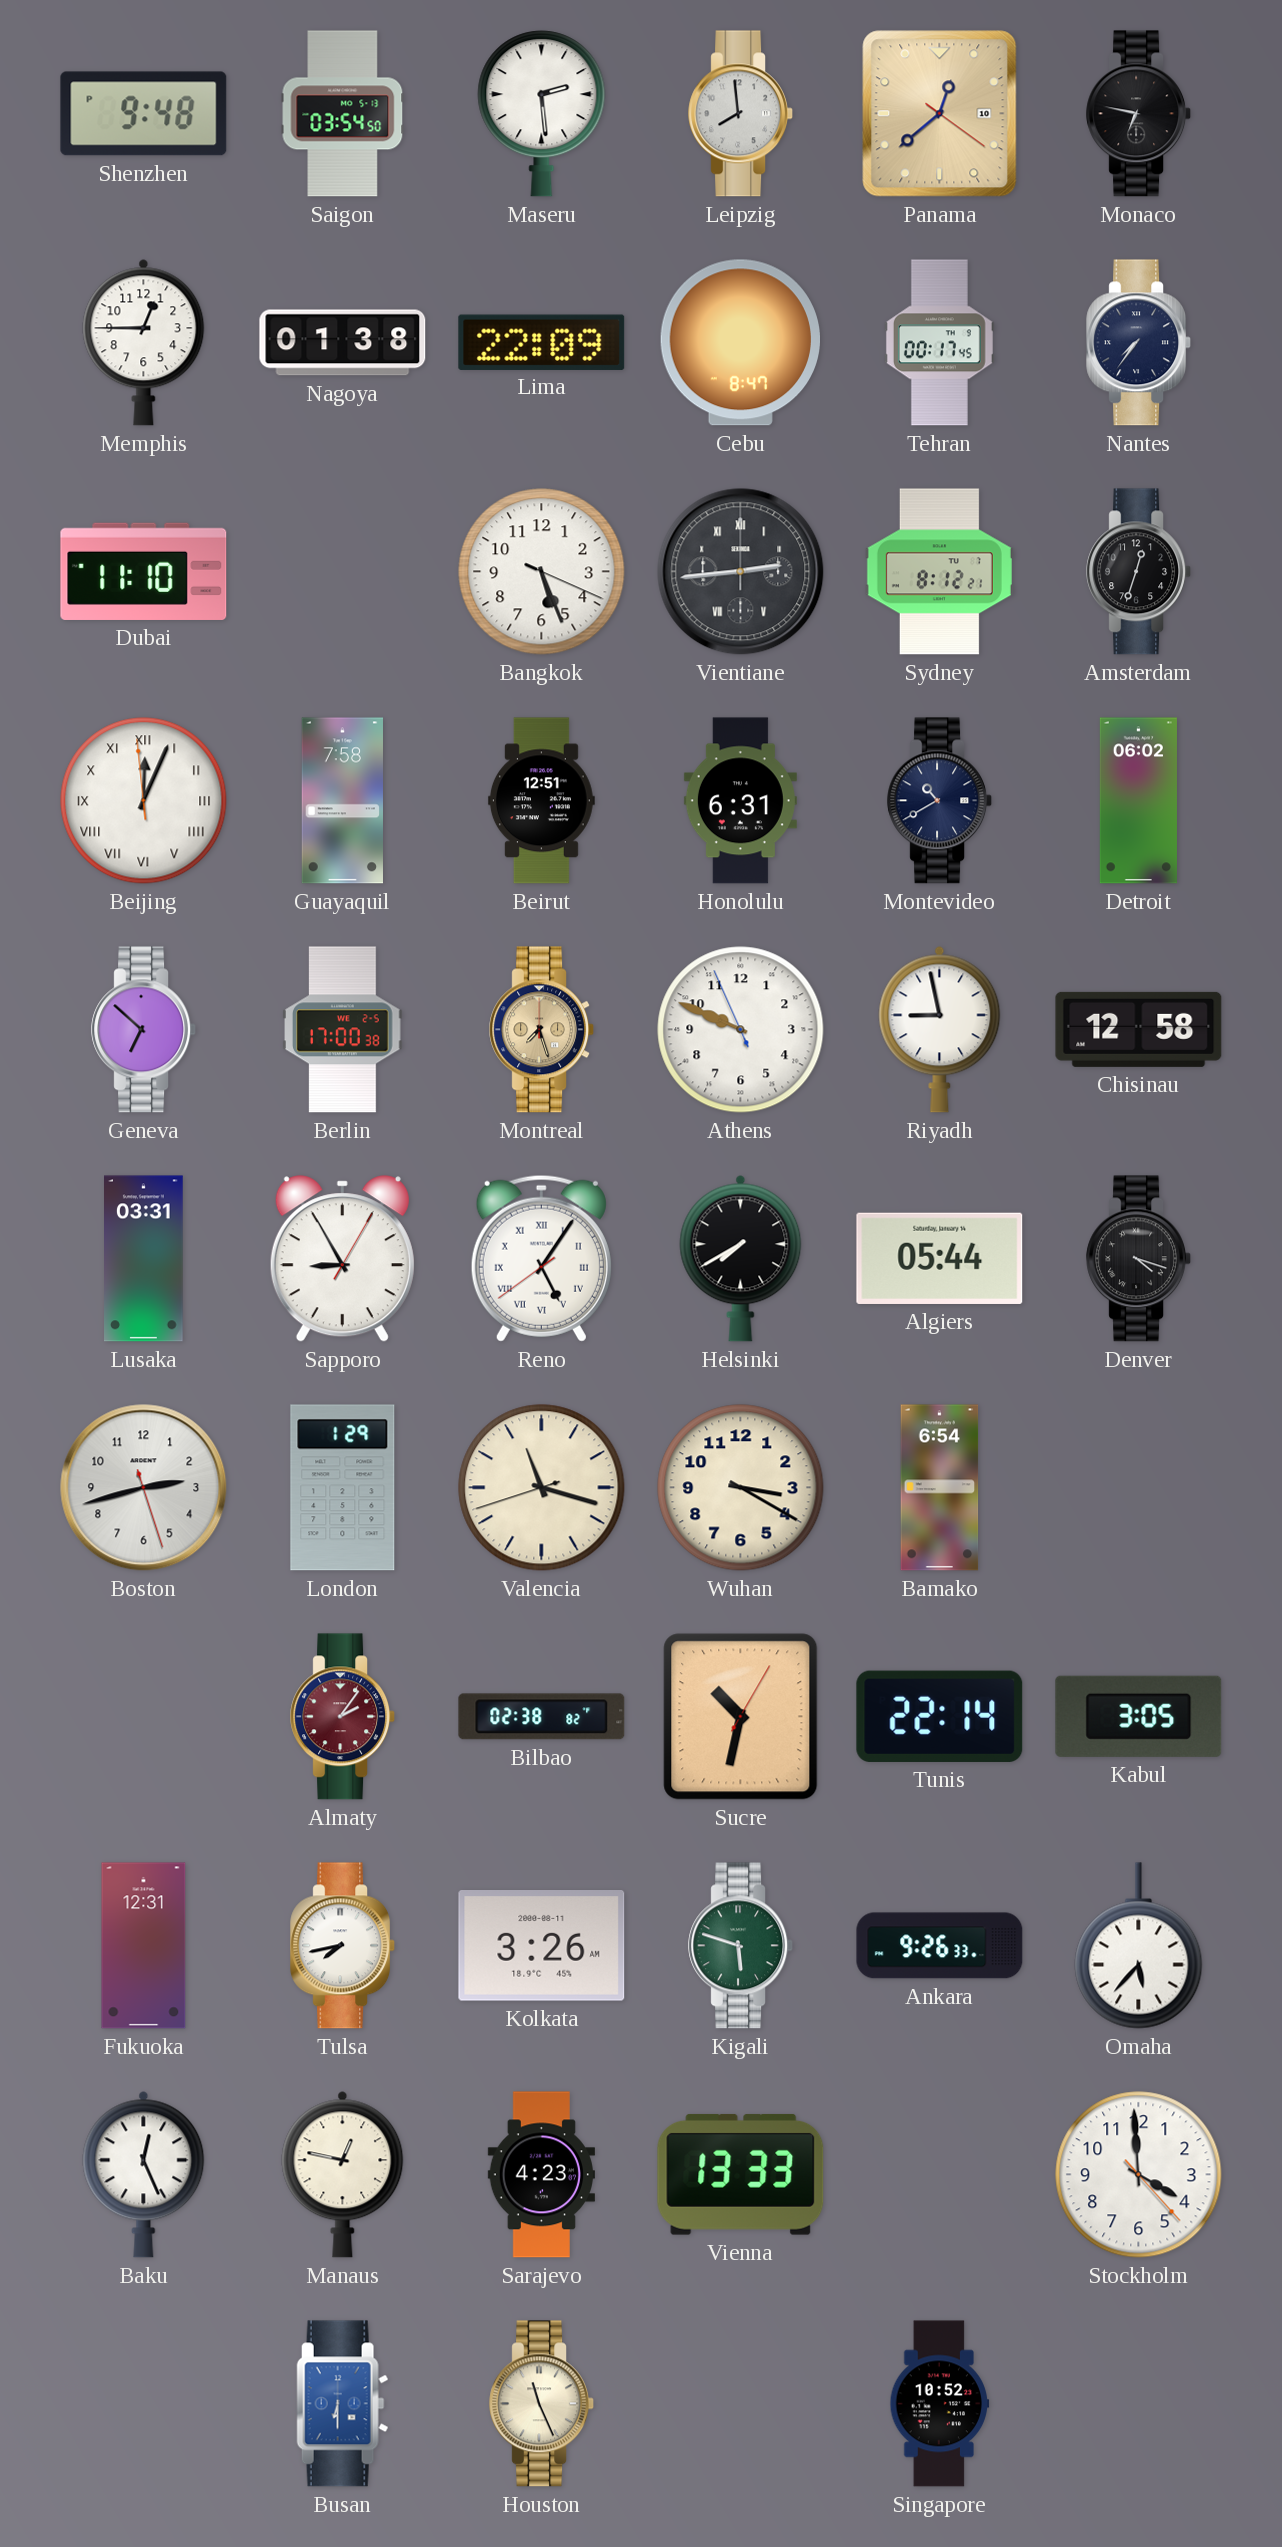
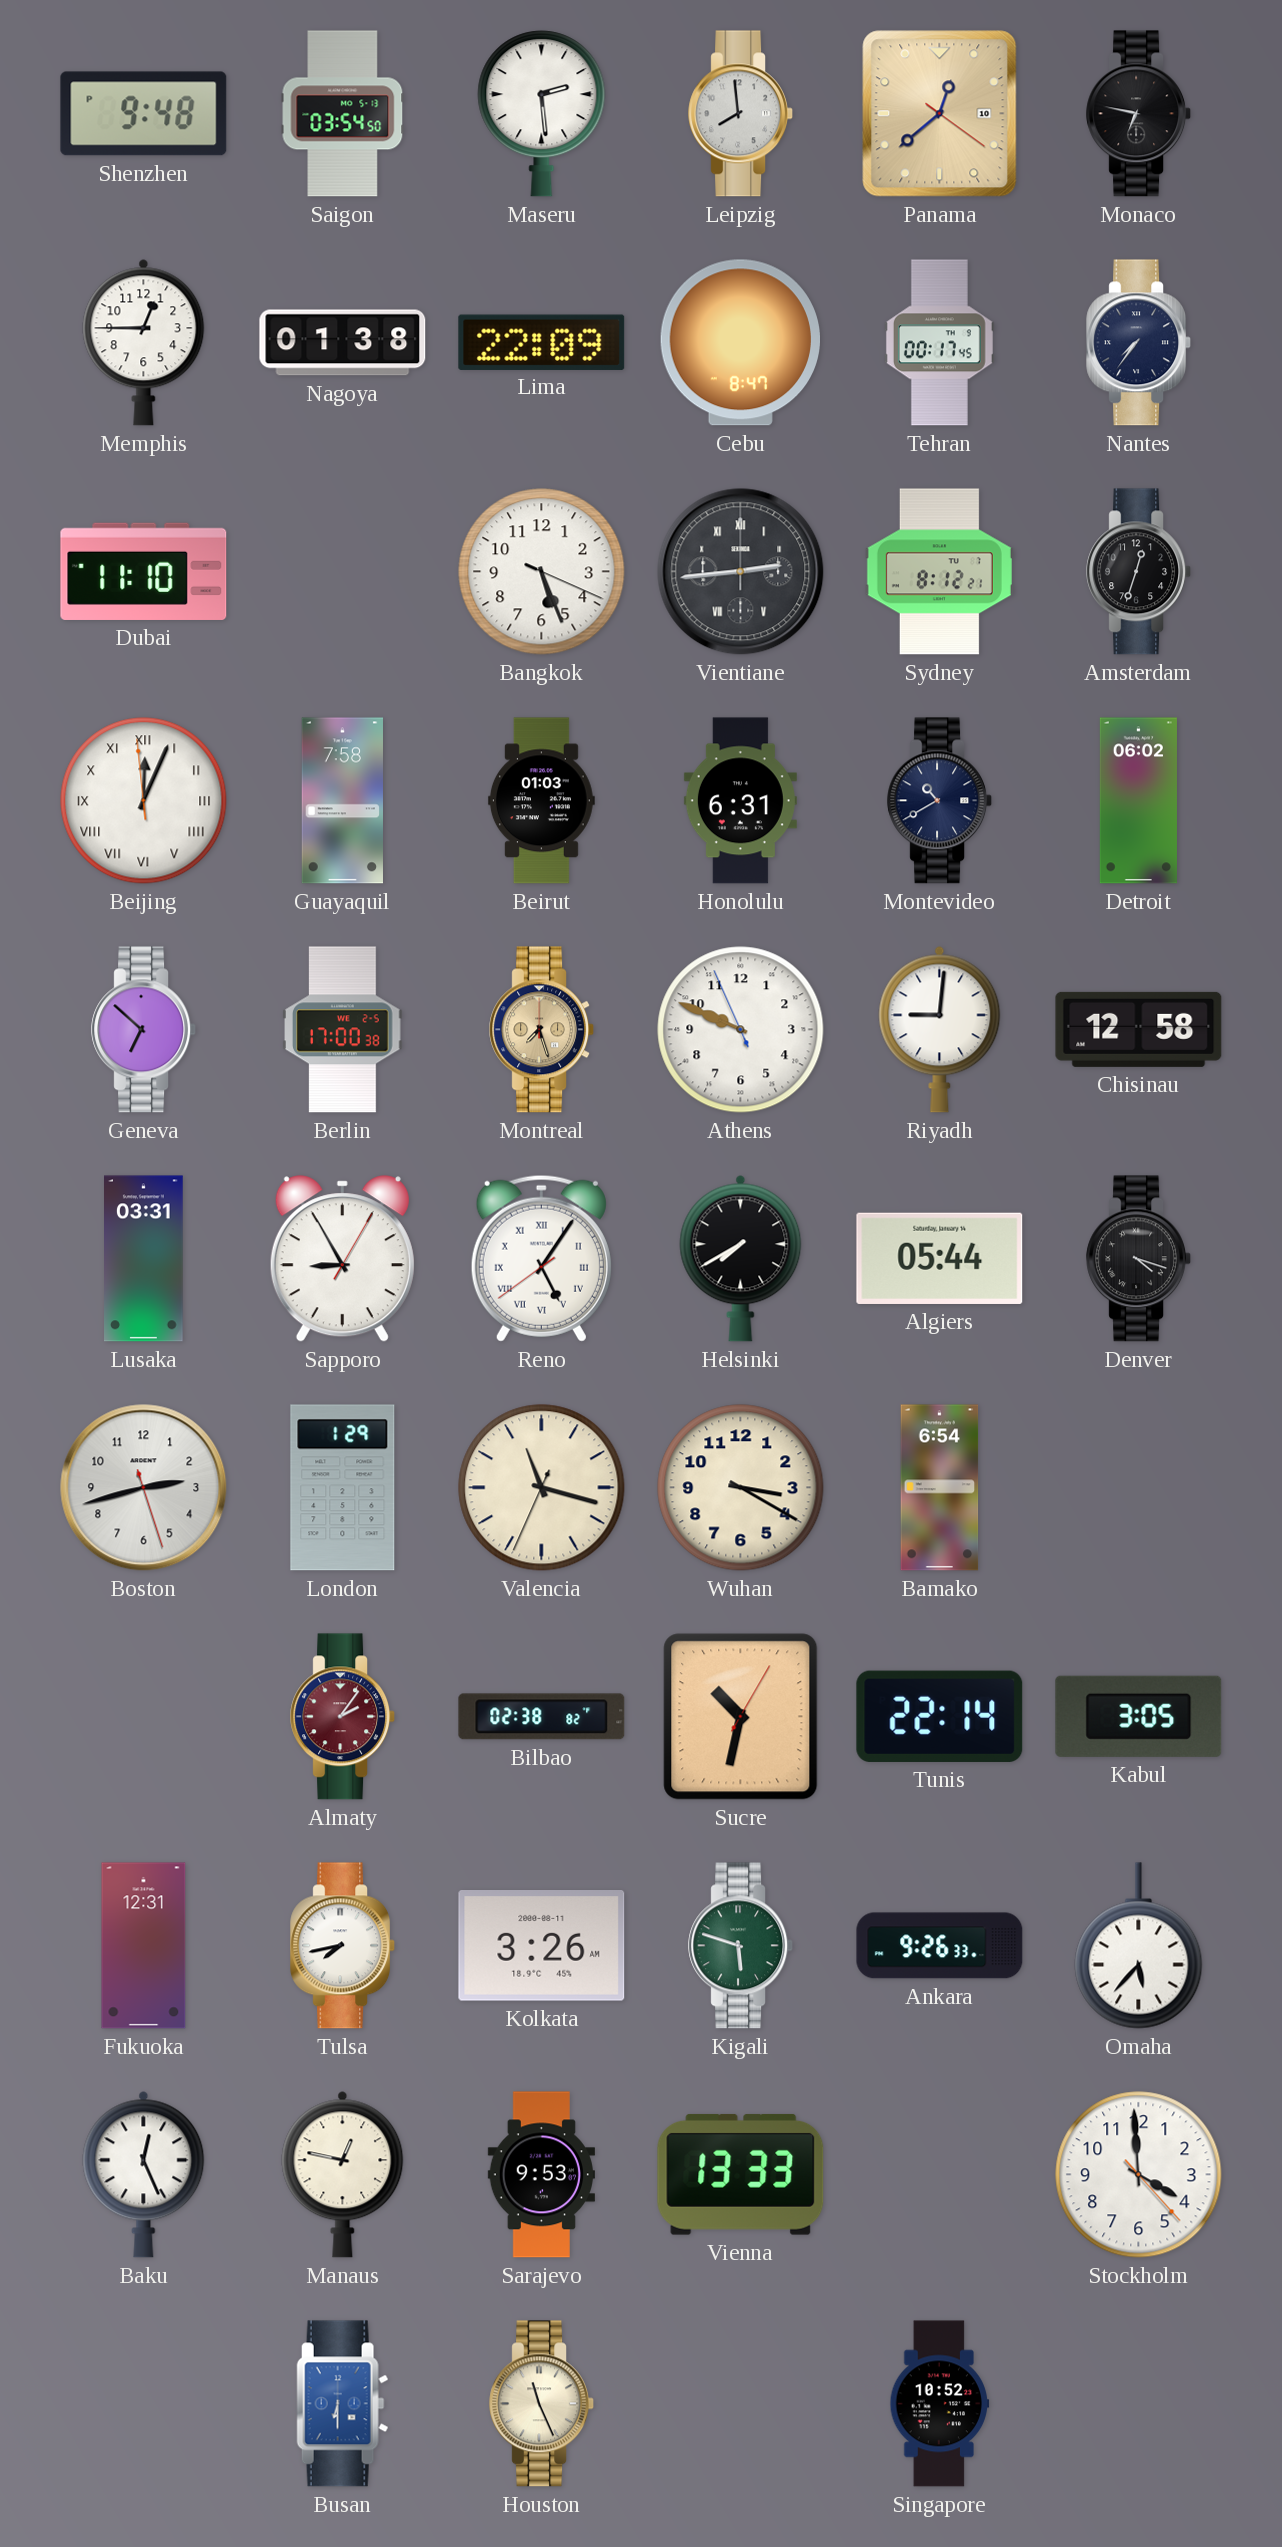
Beirut: 12:51 -> 01:03 (541, 801)
Riyadh: 8:58 -> 9:01 (940, 1029)
Valencia: 11:17:42 -> 11:17:34 (542, 1488)
Sarajevo: 4:23 -> 9:53 (541, 2175)
